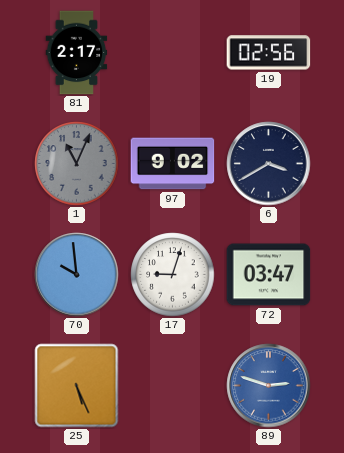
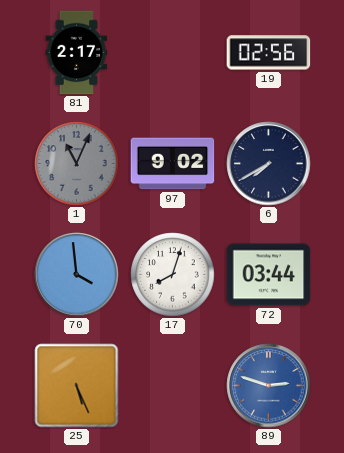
6: 3:40 -> 7:40 (269, 164)
70: 9:59 -> 3:59 (77, 275)
17: 9:03 -> 8:03 (173, 275)
72: 03:47 -> 03:44 (269, 275)
